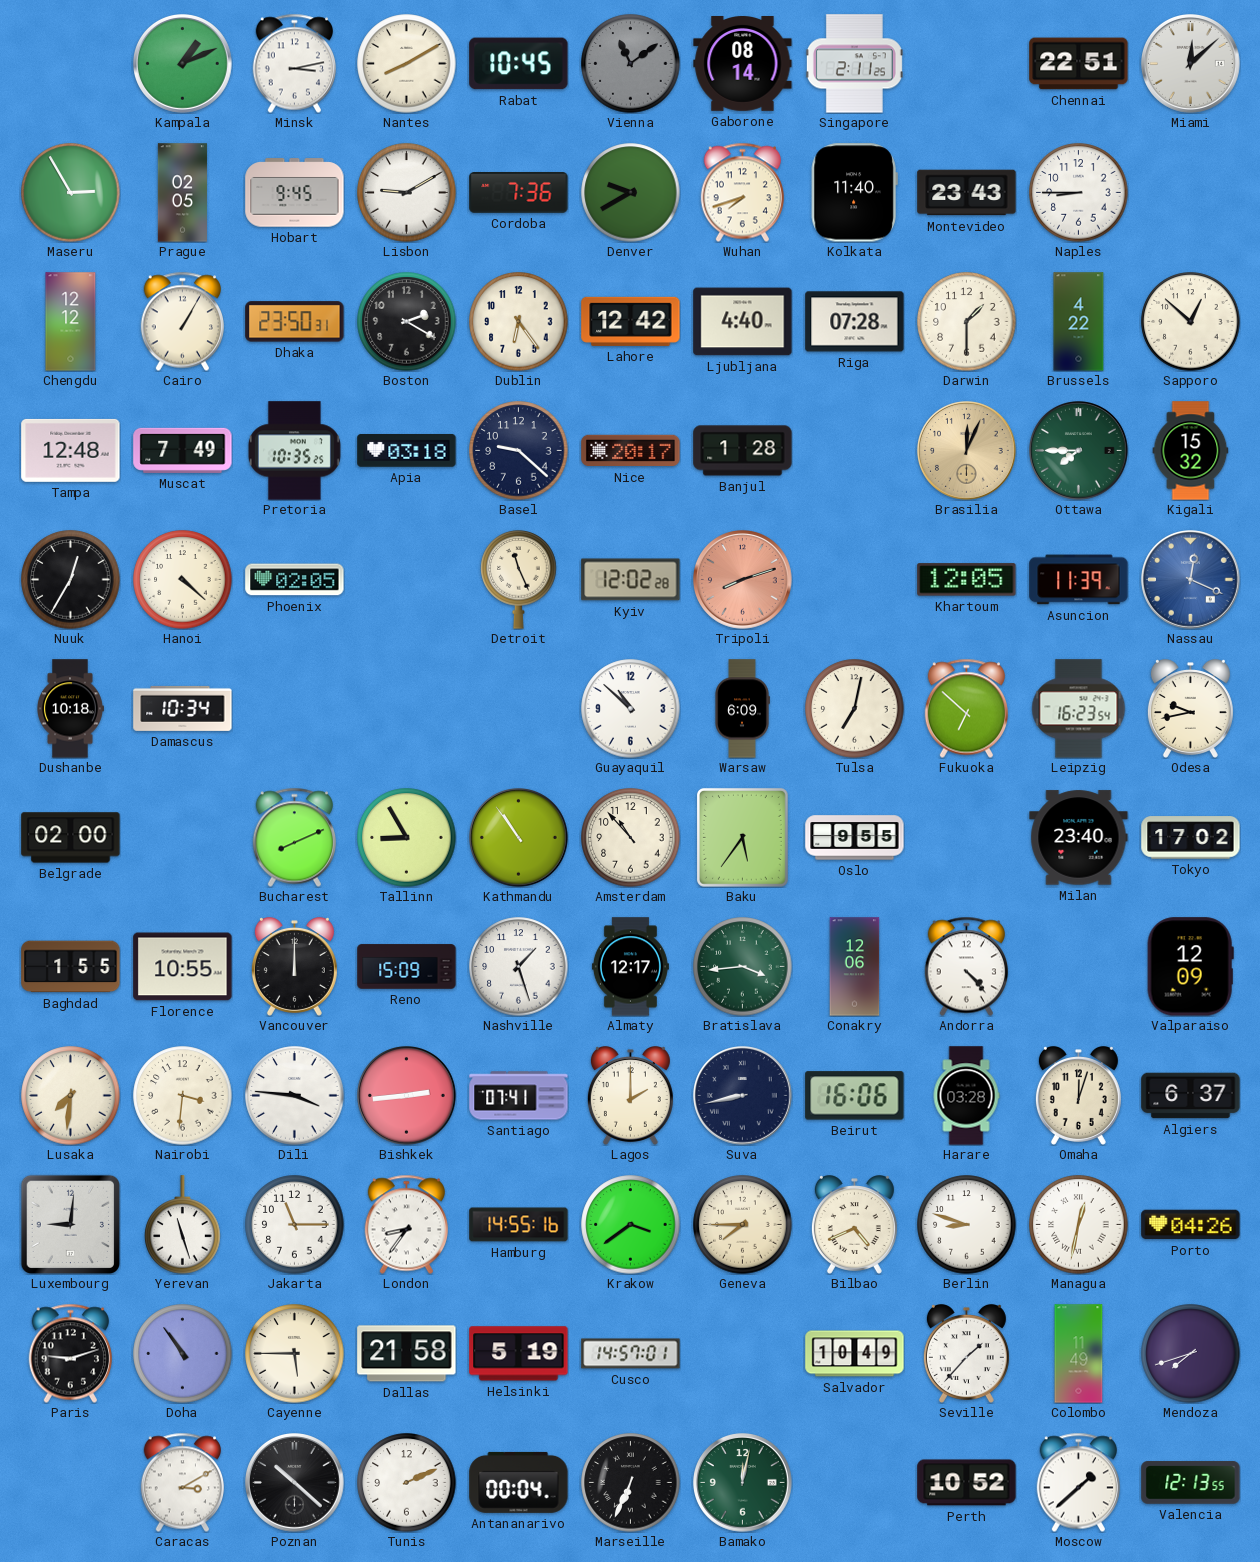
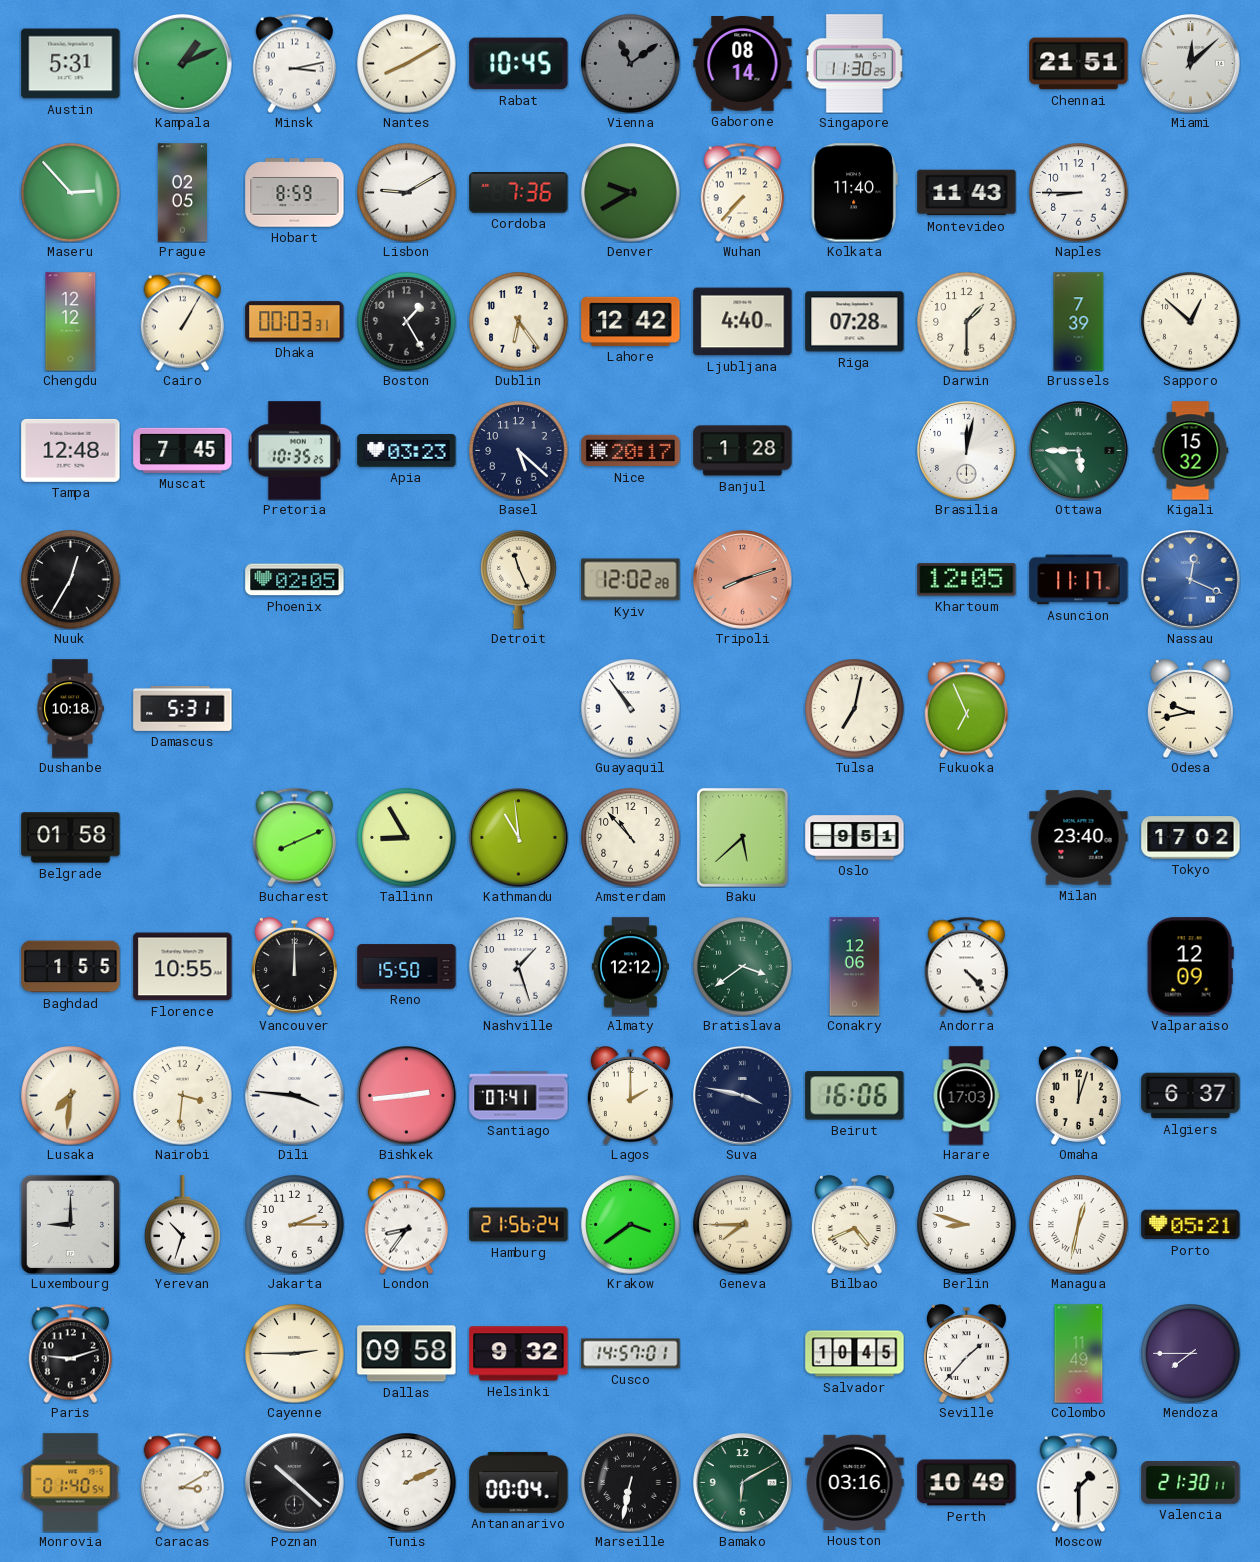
Austin: none -> 5:31 (71, 64)
Singapore: 2:11 -> 11:30 (854, 64)
Chennai: 22:51 -> 21:51 (1079, 64)
Maseru: 2:55 -> 2:53 (71, 193)
Hobart: 9:45 -> 8:59 (295, 193)
Wuhan: 7:42 -> 7:37 (742, 192)
Montevideo: 23:43 -> 11:43 (967, 193)
Dhaka: 23:50 -> 00:03 (295, 322)
Boston: 2:20 -> 1:25 (407, 322)
Brussels: 4:22 -> 7:39 (1079, 322)
Muscat: 7:49 -> 7:45 (183, 450)
Apia: 03:18 -> 03:23 (407, 451)
Basel: 9:22 -> 5:22 (519, 451)
Brasilia: 12:04 -> 12:02 (967, 451)
Brasilia dial: champagne -> white (967, 451)
Ottawa: 7:45 -> 5:45 (1079, 451)
Hanoi: 4:22 -> none (183, 580)
Asuncion: 11:39 -> 11:17 (1079, 580)
Damascus: 10:34 -> 5:31 (183, 708)
Guayaquil: 10:52 -> 10:54 (631, 709)
Warsaw: 6:09 -> none (742, 709)
Fukuoka: 6:52 -> 6:56 (966, 708)
Leipzig: 16:23 -> none (1079, 709)
Belgrade: 02:00 -> 01:58 (71, 838)
Kathmandu: 10:54 -> 10:59 (519, 838)
Baku: 5:36 -> 5:38 (742, 838)
Oslo: 9:55 -> 9:51 (855, 838)
Reno: 15:09 -> 15:50 (407, 967)
Almaty: 12:17 -> 12:12 (630, 967)
Bratislava: 3:44 -> 3:39 (743, 967)
Suva: 8:43 -> 3:47 (743, 1096)
Harare: 03:28 -> 17:03 (966, 1096)
Luxembourg: 9:01 -> 9:00 (70, 1224)
Yerevan: 11:27 -> 10:33 (183, 1225)
Jakarta: 11:15 -> 2:15 (295, 1225)
Hamburg: 14:55 -> 21:56 (519, 1225)
Porto: 04:26 -> 05:21 (1191, 1225)
Doha: 10:54 -> none (183, 1354)
Cayenne: 5:45 -> 2:45 (295, 1354)
Dallas: 21:58 -> 09:58 (407, 1354)
Helsinki: 5:19 -> 9:32 (519, 1354)
Salvador: 10:49 -> 10:45 (855, 1354)
Mendoza: 7:42 -> 7:45 (1191, 1354)
Monrovia: none -> 01:40 (71, 1483)
Marseille: 6:34 -> 6:32 (631, 1483)
Bamako: 12:02 -> 6:10 (743, 1483)
Houston: none -> 03:16 (855, 1482)
Perth: 10:52 -> 10:49 (967, 1483)
Moscow: 1:38 -> 1:30 (1078, 1482)
Valencia: 12:13 -> 21:30 (1191, 1483)
